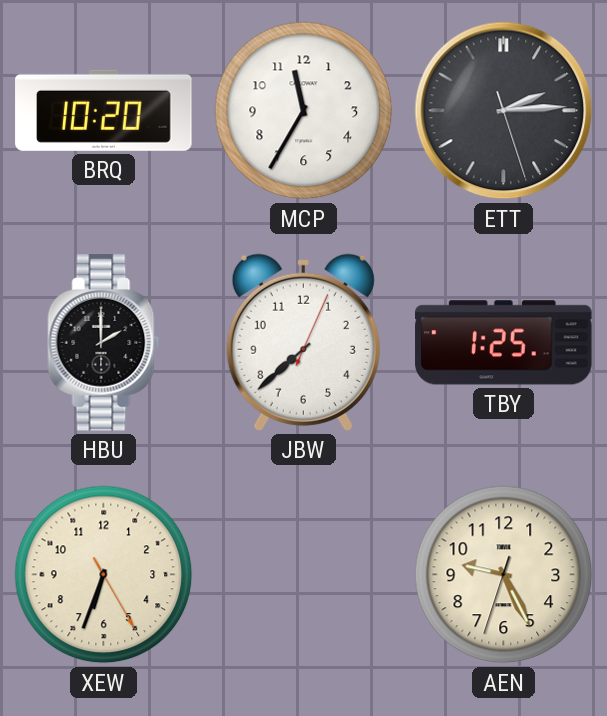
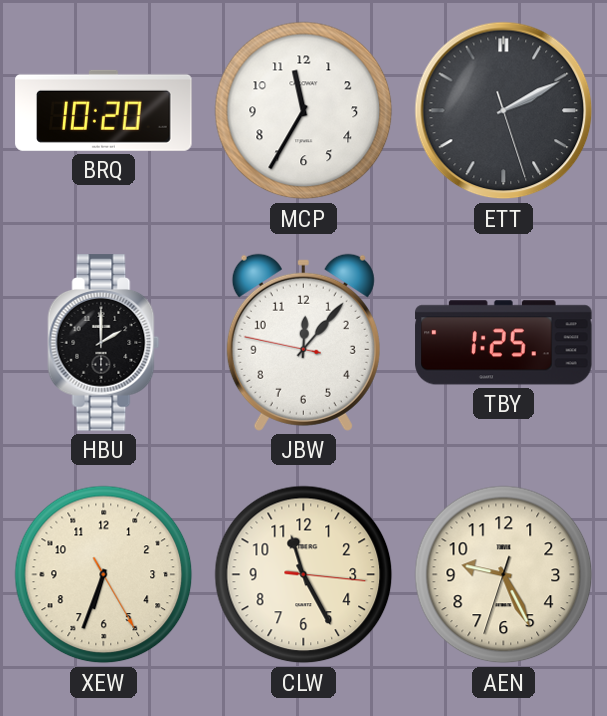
ETT: 2:14 -> 2:10 (504, 111)
JBW: 7:38 -> 12:06 (303, 342)
CLW: none -> 11:25 (304, 575)
